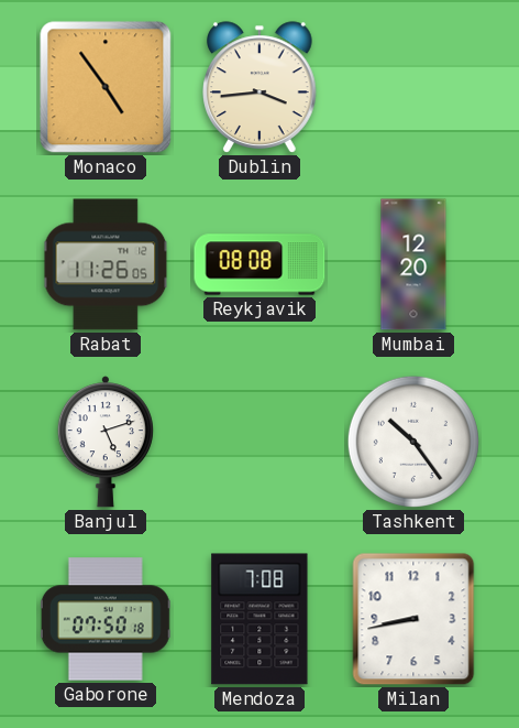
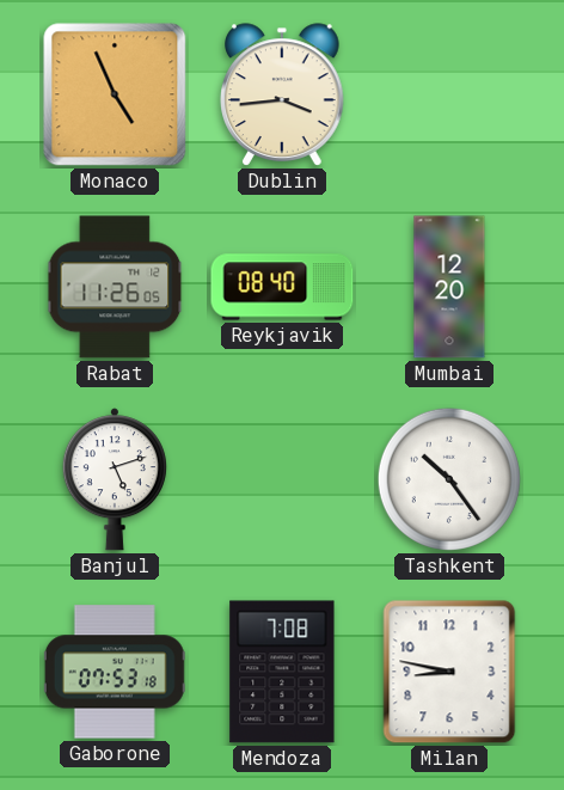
Monaco: 4:54 -> 4:56 (115, 94)
Reykjavik: 08:08 -> 08:40 (282, 287)
Gaborone: 07:50 -> 07:53 (115, 672)
Milan: 8:43 -> 8:47 (449, 672)
